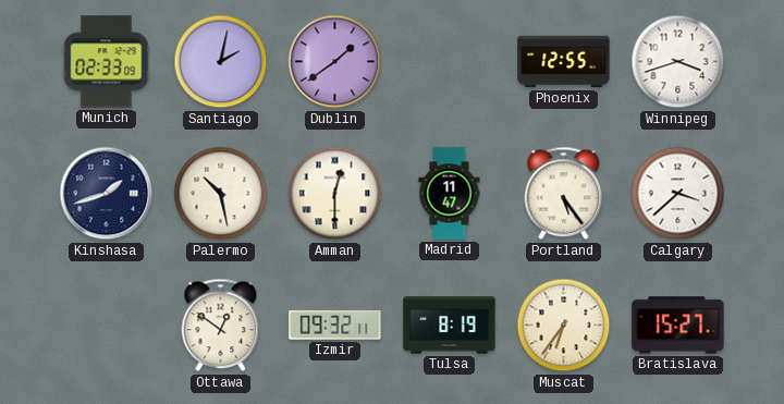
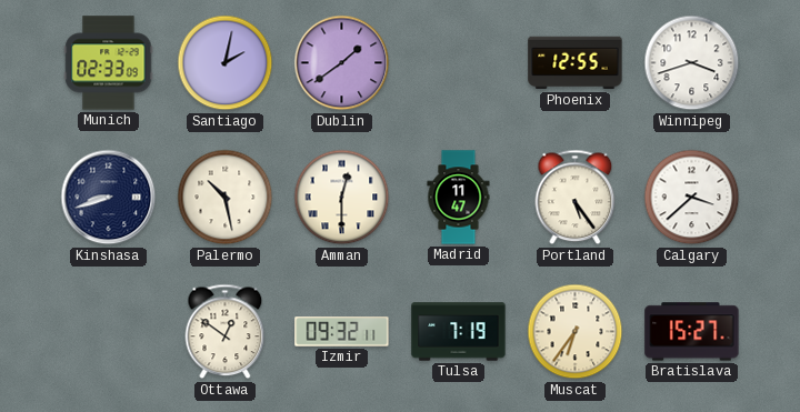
Kinshasa: 1:42 -> 8:42 (109, 198)
Tulsa: 8:19 -> 7:19 (459, 332)
